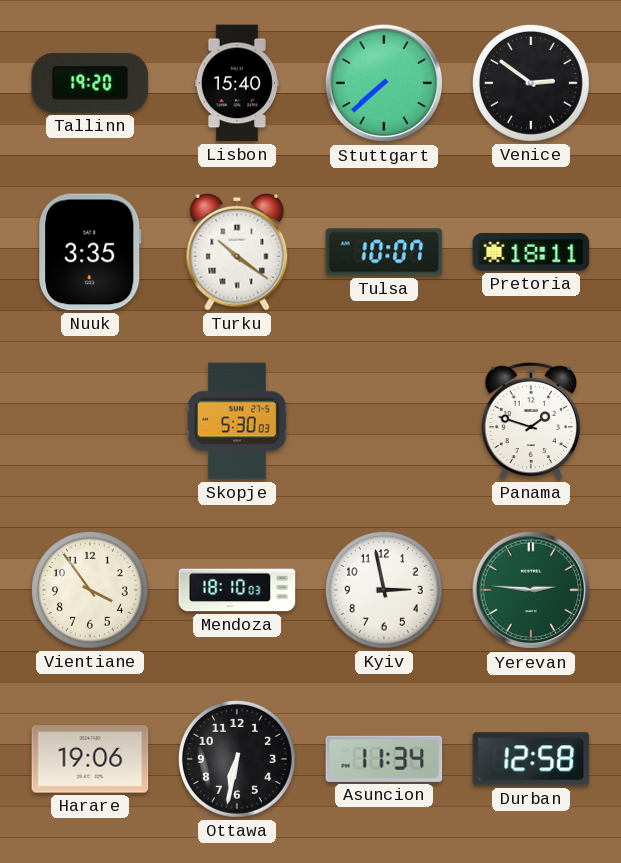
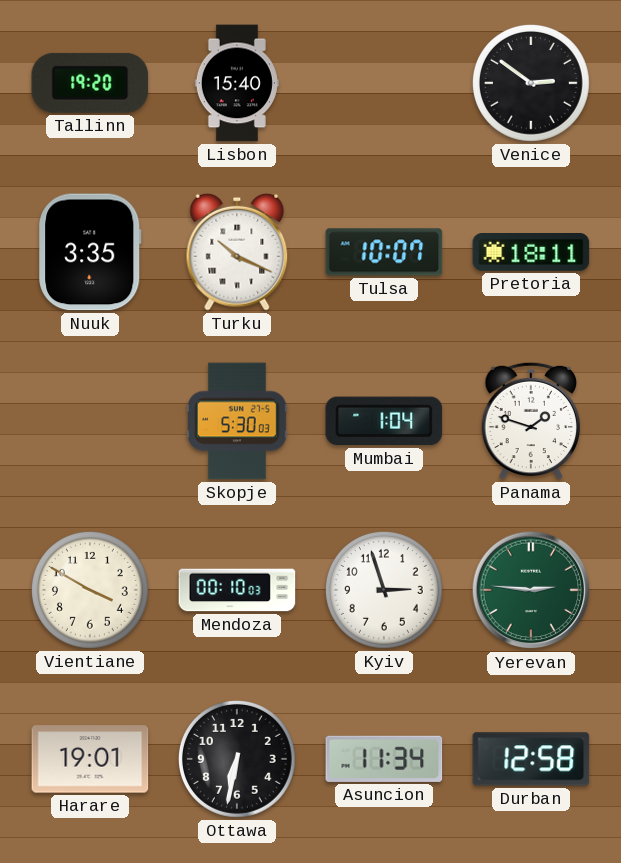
Stuttgart: 7:38 -> none (384, 83)
Turku: 10:21 -> 10:19 (237, 252)
Mumbai: none -> 1:04 (384, 421)
Vientiane: 3:54 -> 3:50 (90, 590)
Mendoza: 18:10 -> 00:10 (237, 590)
Kyiv: 2:58 -> 2:57 (384, 590)
Harare: 19:06 -> 19:01 (90, 759)
